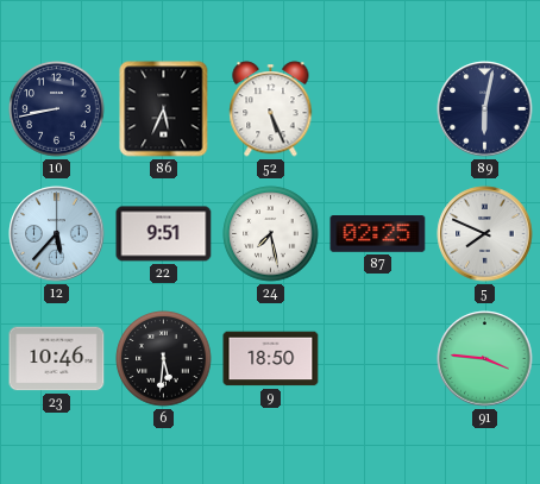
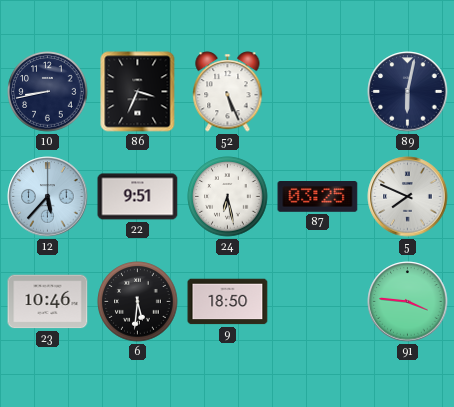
86: 5:34 -> 3:34 (138, 92)
24: 7:28 -> 6:28 (228, 197)
87: 02:25 -> 03:25 (318, 197)
